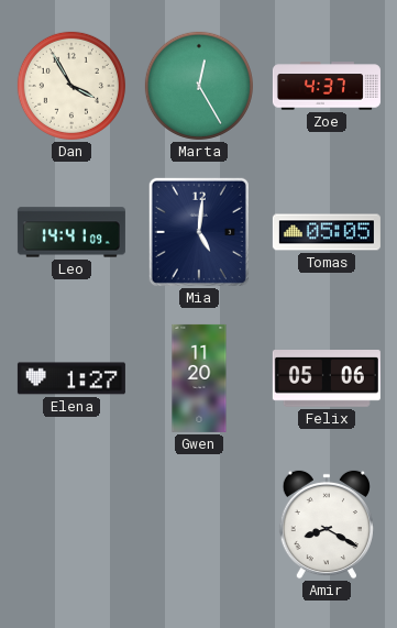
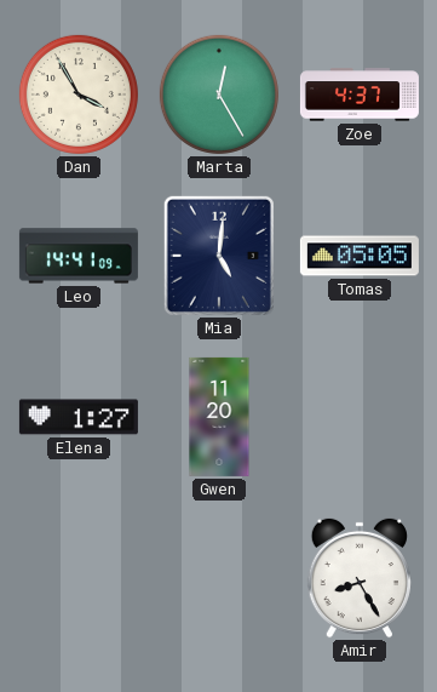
Felix: 05:06 -> none (327, 379)
Amir: 8:20 -> 8:25 (360, 578)
